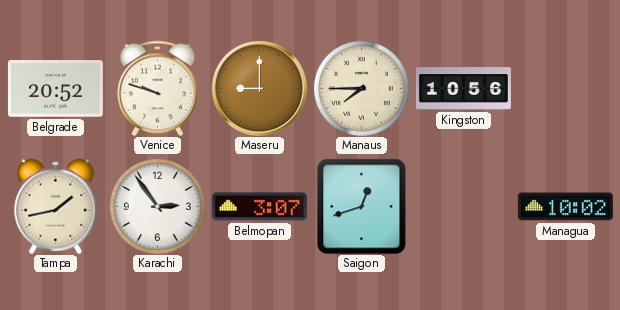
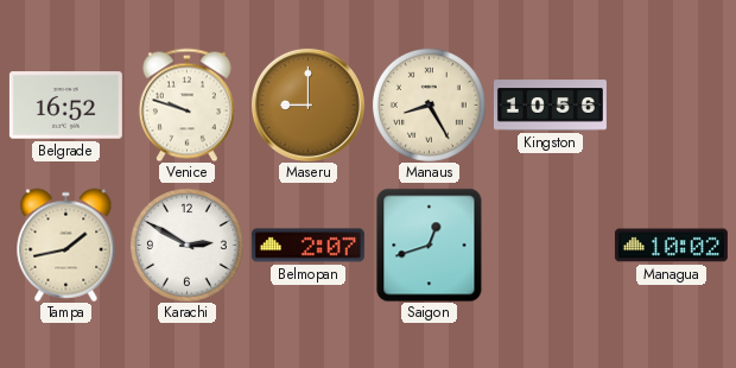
Belgrade: 20:52 -> 16:52 (65, 106)
Manaus: 7:45 -> 8:25 (429, 104)
Karachi: 2:54 -> 2:50 (186, 245)
Belmopan: 3:07 -> 2:07 (307, 246)
